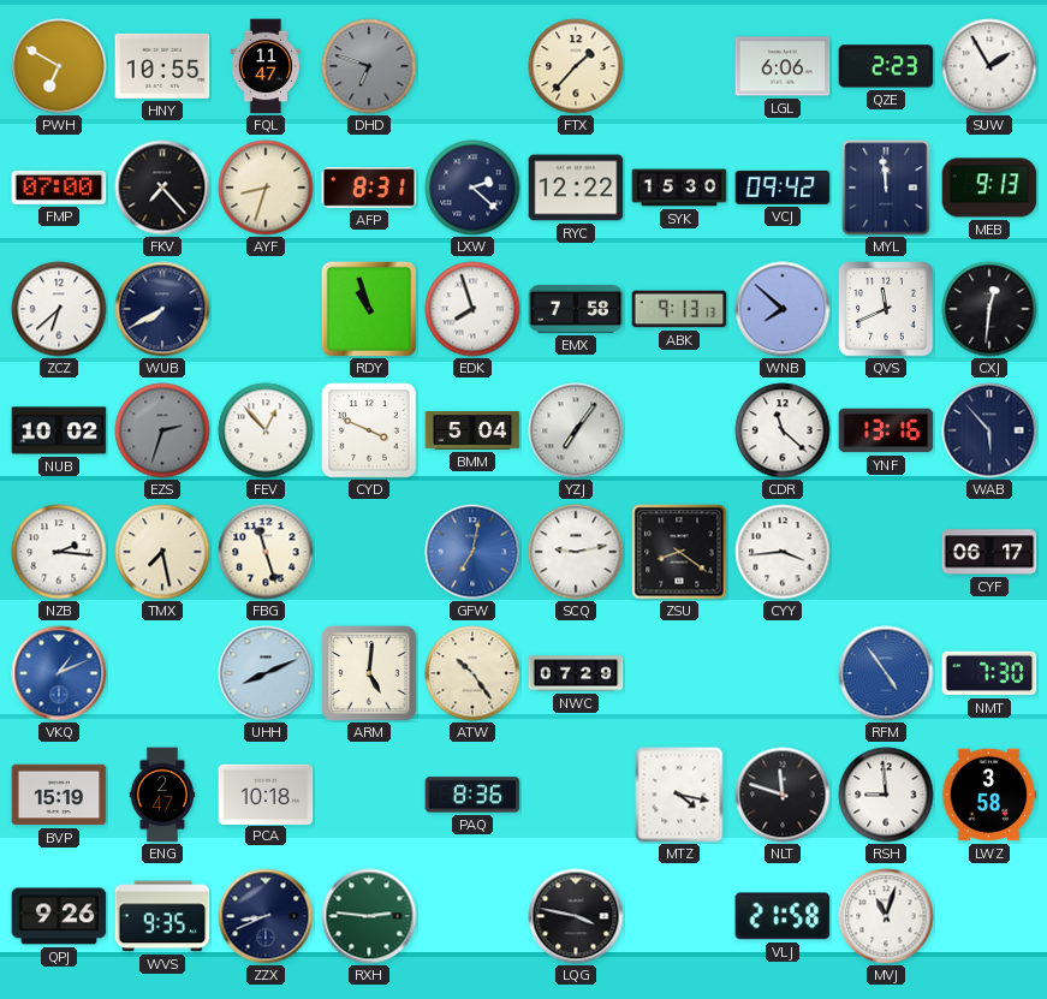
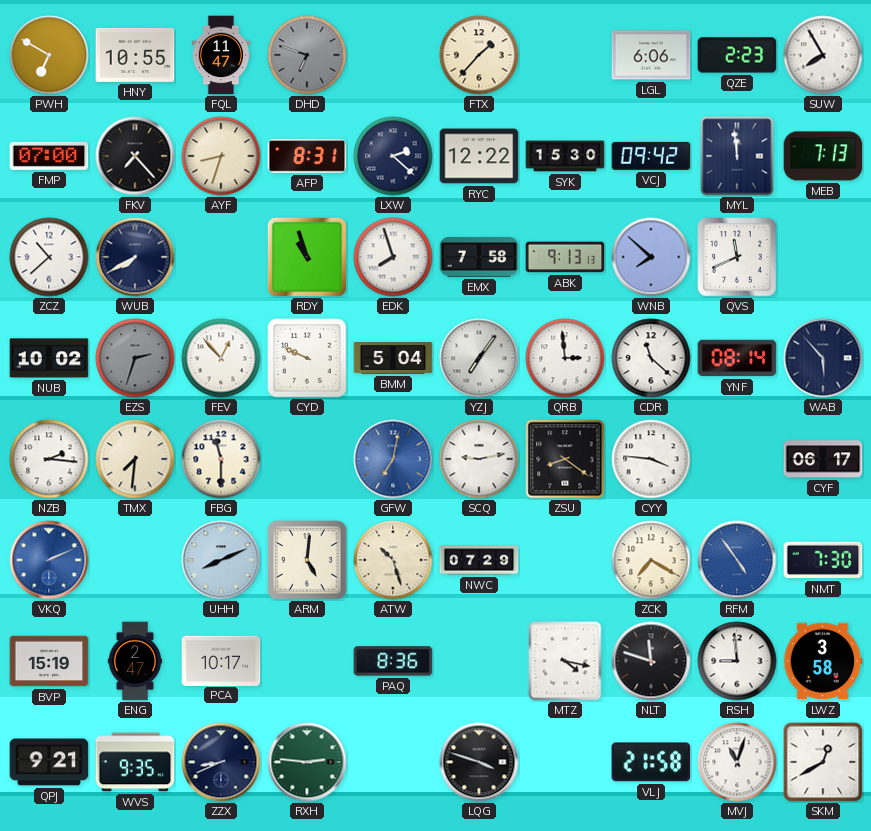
SUW: 1:55 -> 7:55 (823, 55)
MEB: 9:13 -> 7:13 (823, 156)
ZCZ: 6:38 -> 10:38 (49, 257)
CXJ: 12:31 -> none (989, 309)
CYD: 3:49 -> 9:49 (307, 358)
QRB: none -> 2:59 (565, 358)
YNF: 13:16 -> 08:14 (737, 358)
TMX: 7:28 -> 7:31 (135, 459)
FBG: 11:27 -> 11:30 (221, 459)
CYY: 3:44 -> 3:46 (651, 459)
VKQ: 1:11 -> 2:11 (49, 560)
ATW: 10:24 -> 10:27 (393, 560)
ZCK: none -> 7:20 (651, 560)
PCA: 10:18 -> 10:17 (221, 660)
QPJ: 9:26 -> 9:21 (49, 762)
LQG: 3:47 -> 3:48 (479, 762)
SKM: none -> 12:40 (823, 762)
